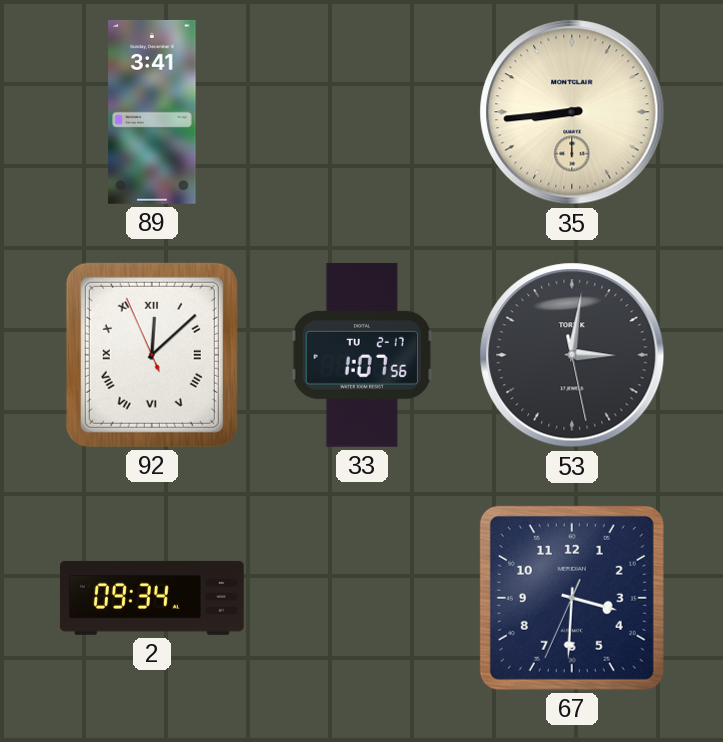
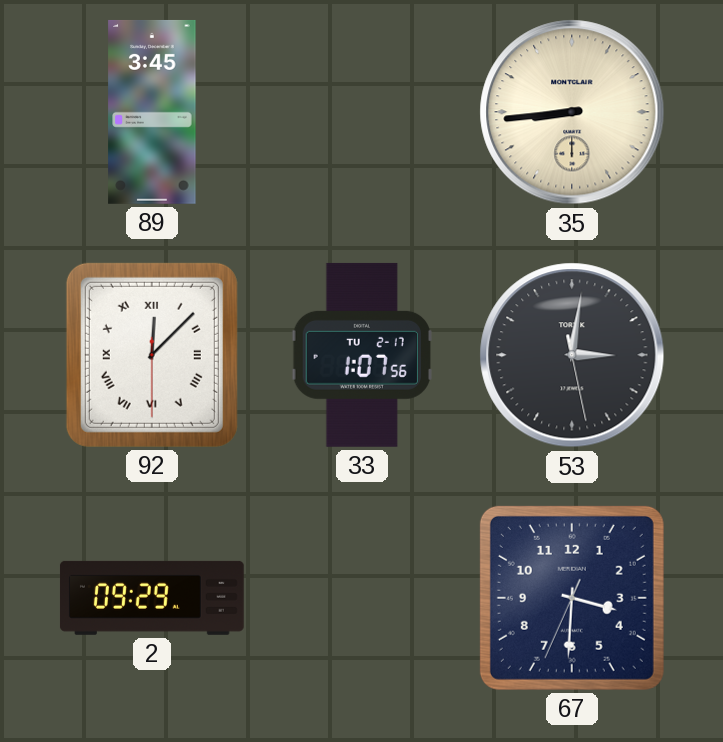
89: 3:41 -> 3:45 (152, 112)
92: 12:07:56 -> 12:07:30 (152, 355)
2: 09:34 -> 09:29 (152, 598)
